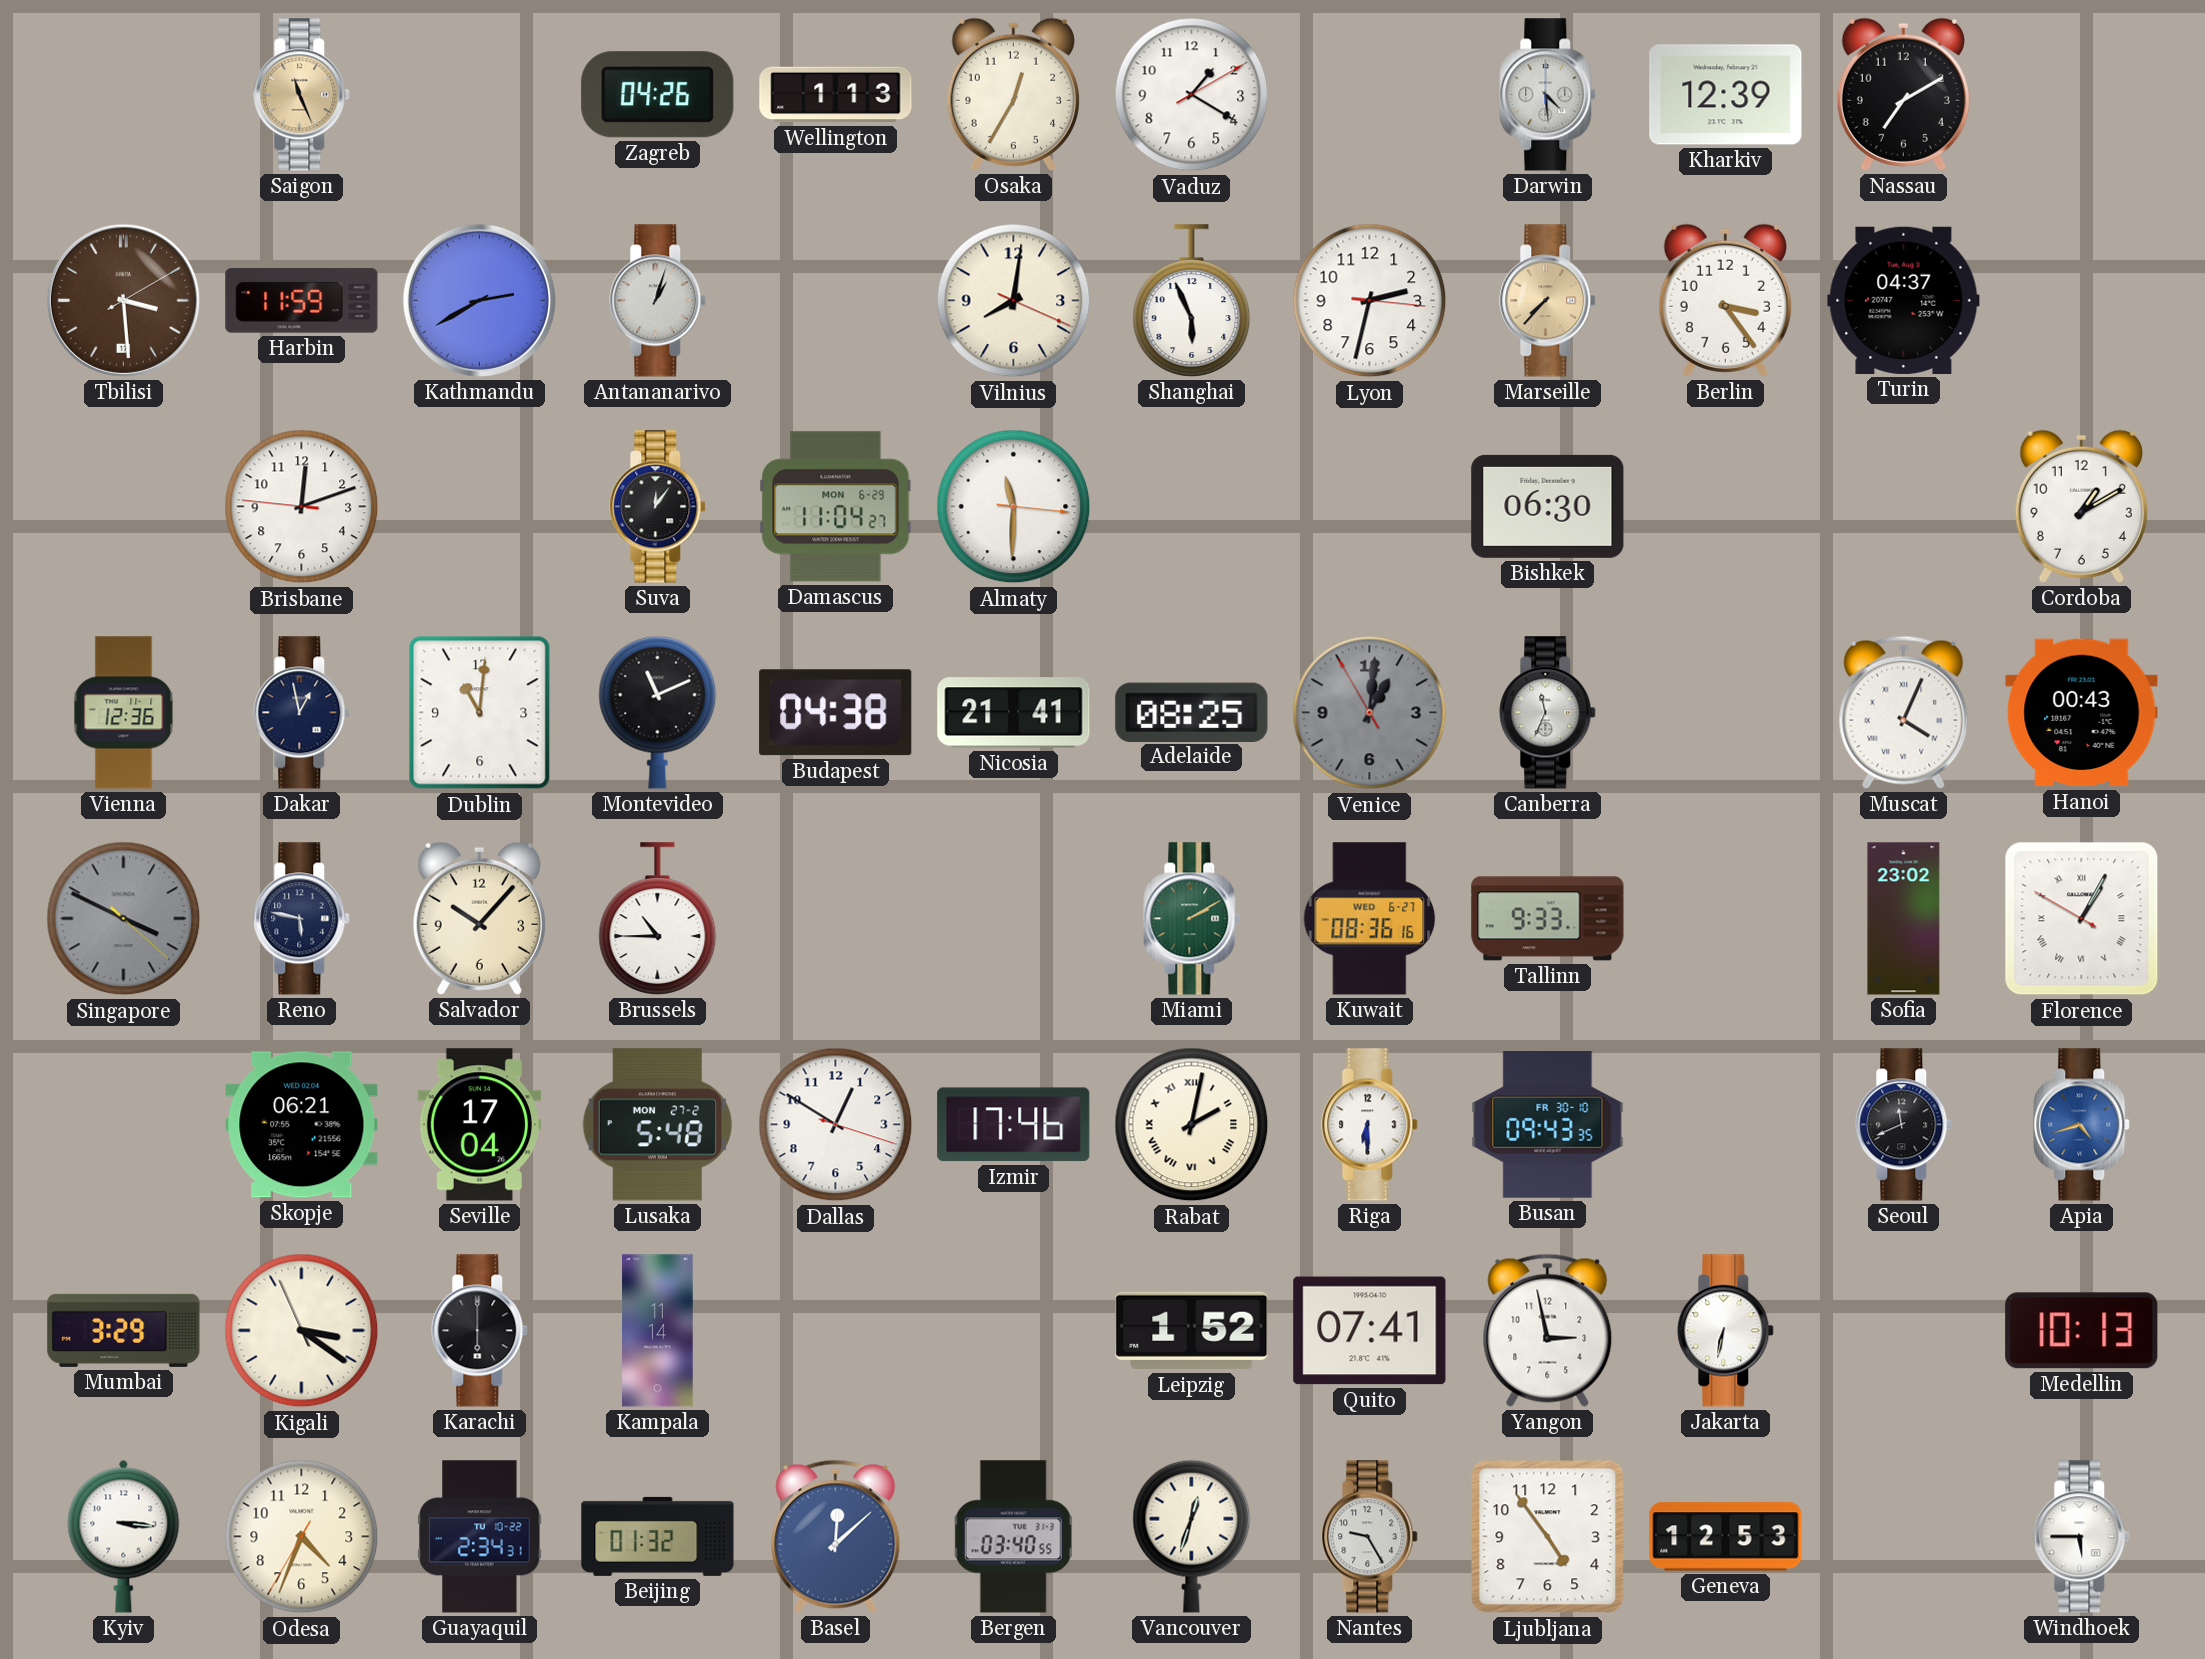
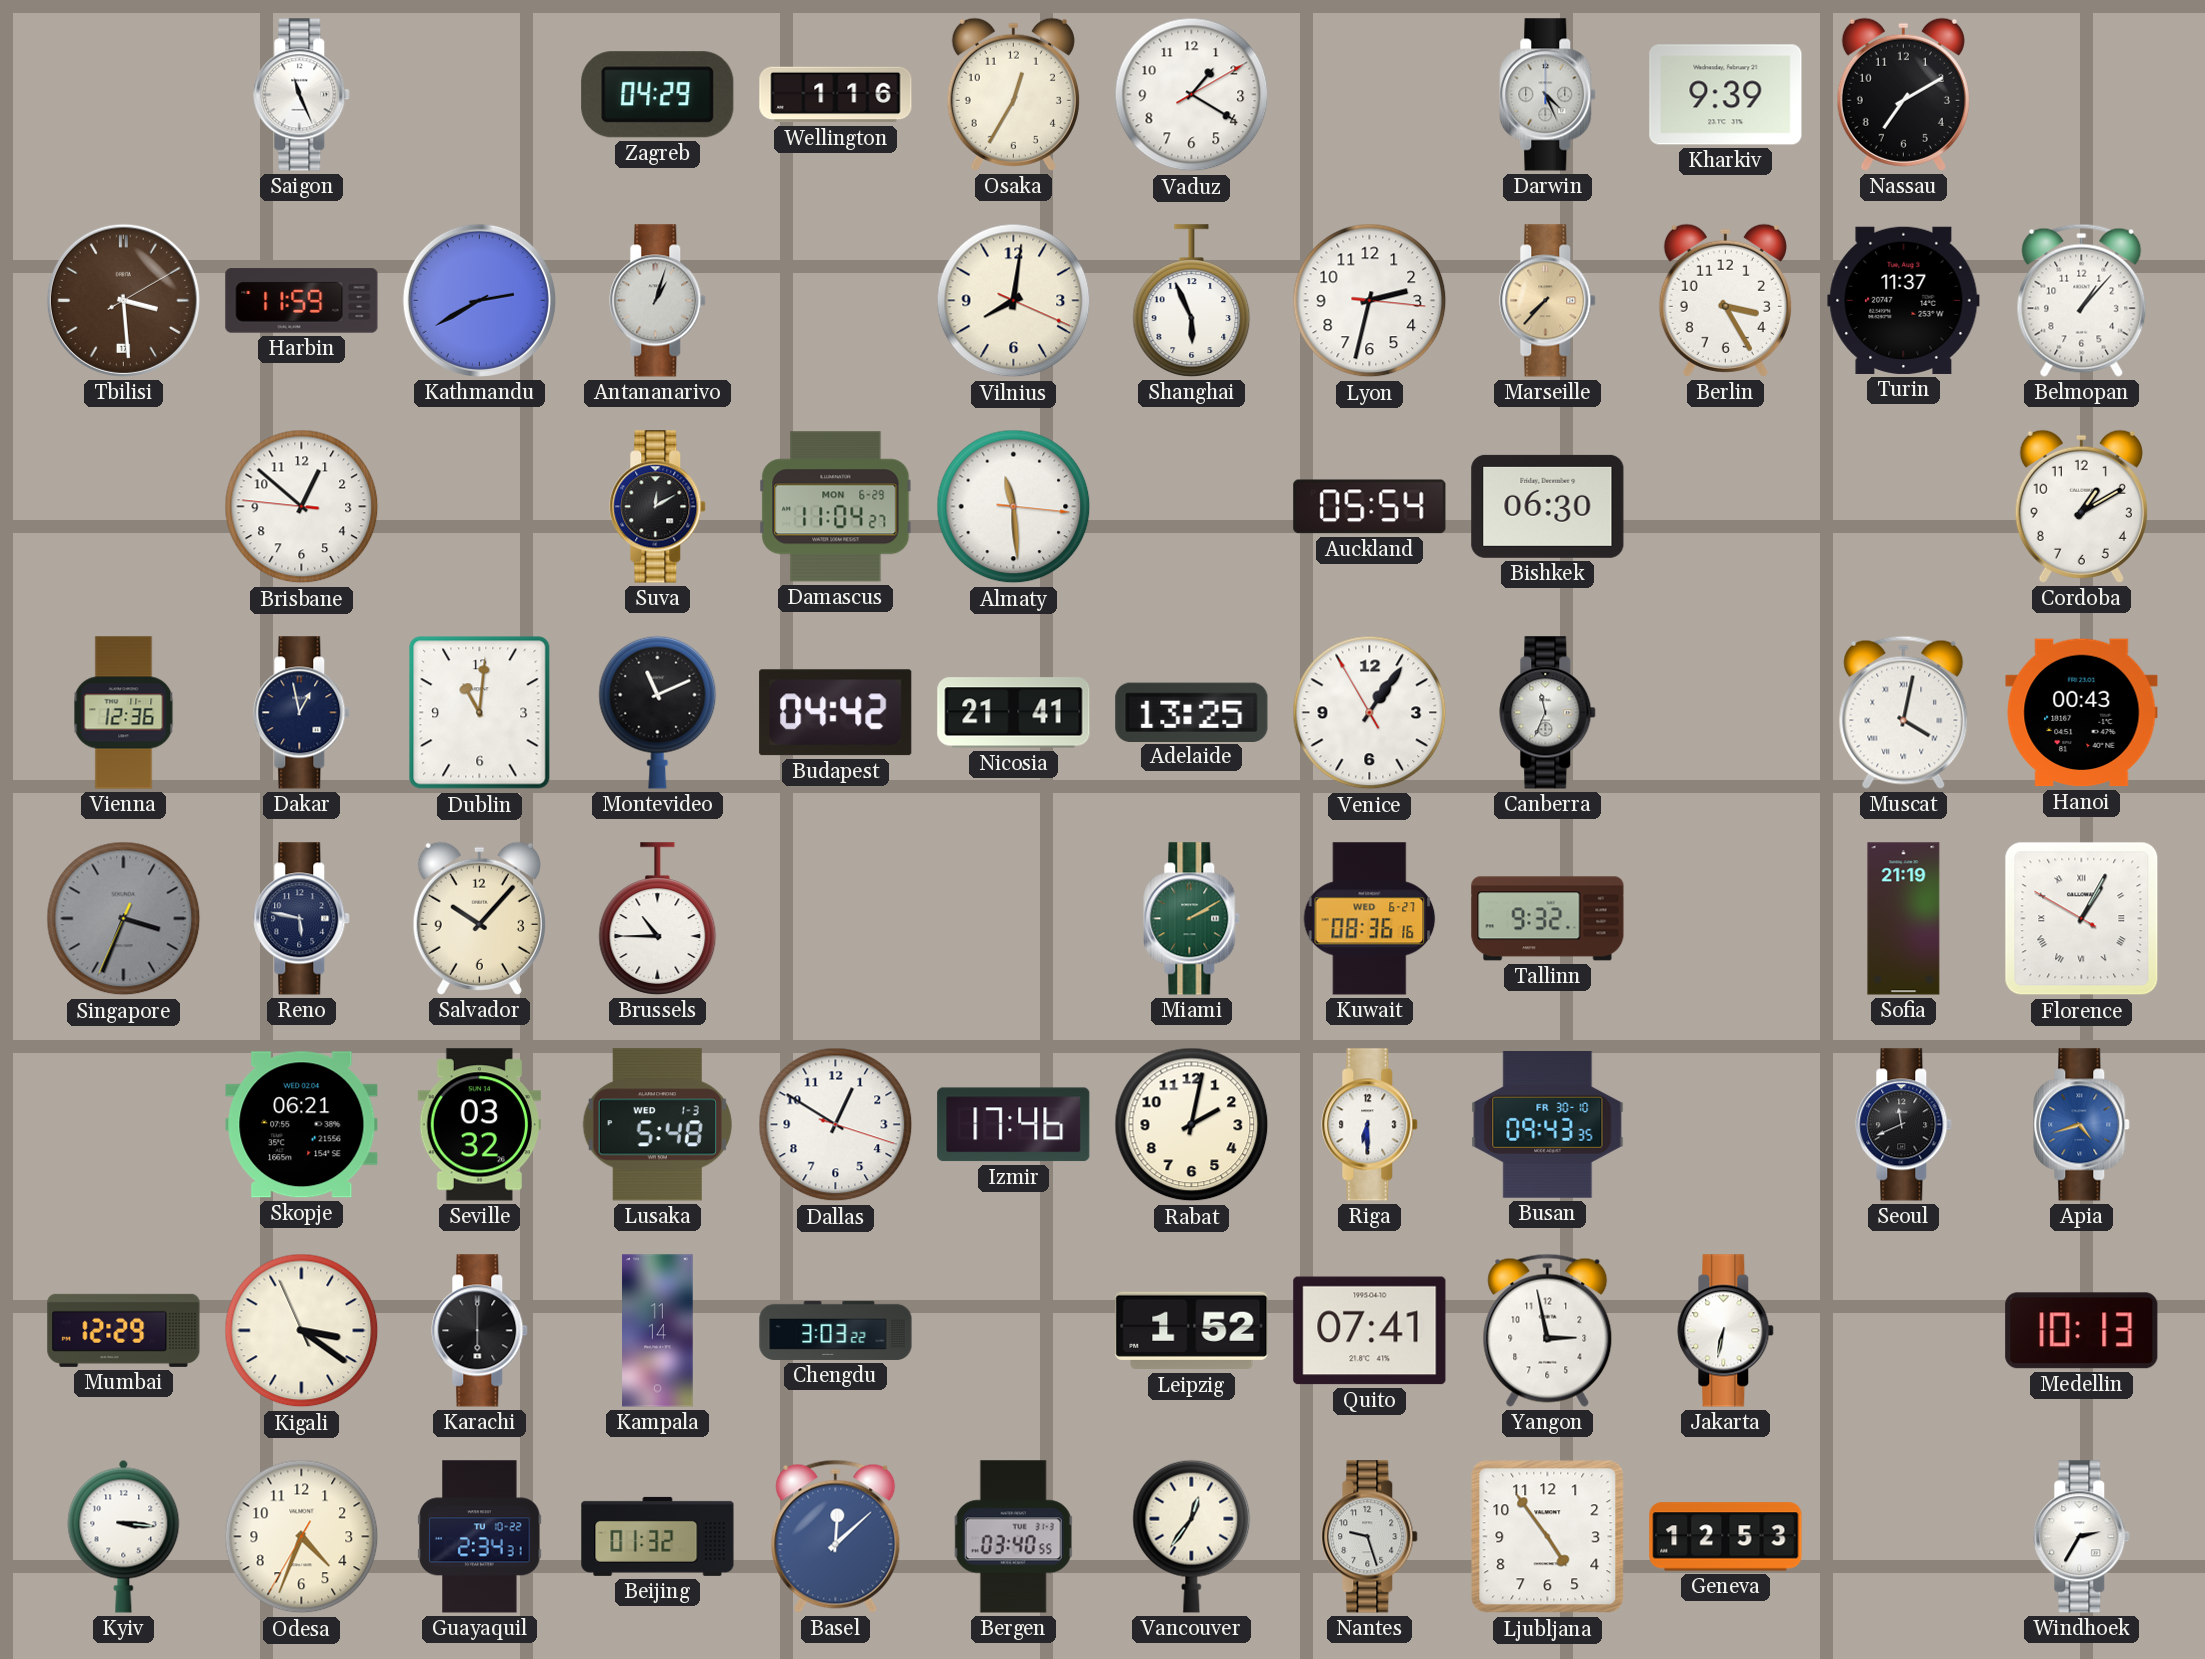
Saigon dial: champagne -> white (302, 95)
Zagreb: 04:26 -> 04:29 (658, 95)
Wellington: 1:13 -> 1:16 (836, 95)
Darwin: 4:29 -> 4:26 (1548, 95)
Kharkiv: 12:39 -> 9:39 (1726, 95)
Berlin: 3:24 -> 3:25 (1725, 300)
Turin: 04:37 -> 11:37 (1904, 300)
Belmopan: none -> 1:07 (2082, 300)
Brisbane: 12:11 -> 12:51 (302, 507)
Suva: 12:06 -> 12:10 (658, 507)
Almaty: 11:30 -> 11:29 (1014, 507)
Auckland: none -> 05:54 (1370, 507)
Budapest: 04:38 -> 04:42 (836, 713)
Adelaide: 08:25 -> 13:25 (1192, 712)
Venice: 1:00 -> 1:05 (1370, 713)
Venice dial: grey -> white (1370, 713)
Muscat: 4:04 -> 4:02 (1904, 712)
Singapore: 3:49 -> 3:33 (124, 919)
Tallinn: 9:33 -> 9:32 (1548, 919)
Sofia: 23:02 -> 21:19 (1904, 919)
Seville: 17:04 -> 03:32 (479, 1125)
Lusaka date: MON 27-2 -> WED 1-3 (657, 1125)
Rabat numerals: Roman -> Arabic (1192, 1125)
Mumbai: 3:29 -> 12:29 (124, 1330)
Chengdu: none -> 3:03 (836, 1330)
Vancouver: 12:33 -> 12:36 (1192, 1536)
Nantes: 9:25 -> 9:27 (1370, 1537)
Windhoek: 5:45 -> 2:35 (2082, 1537)
